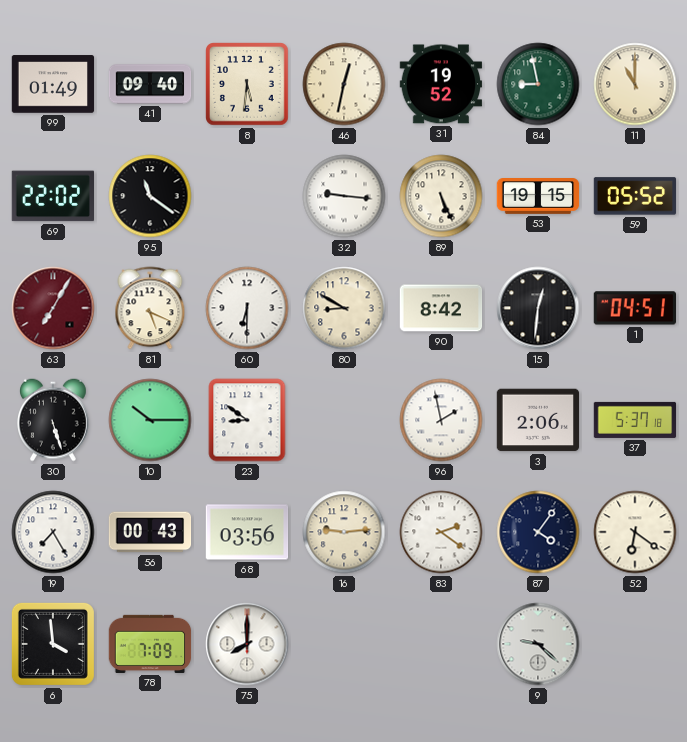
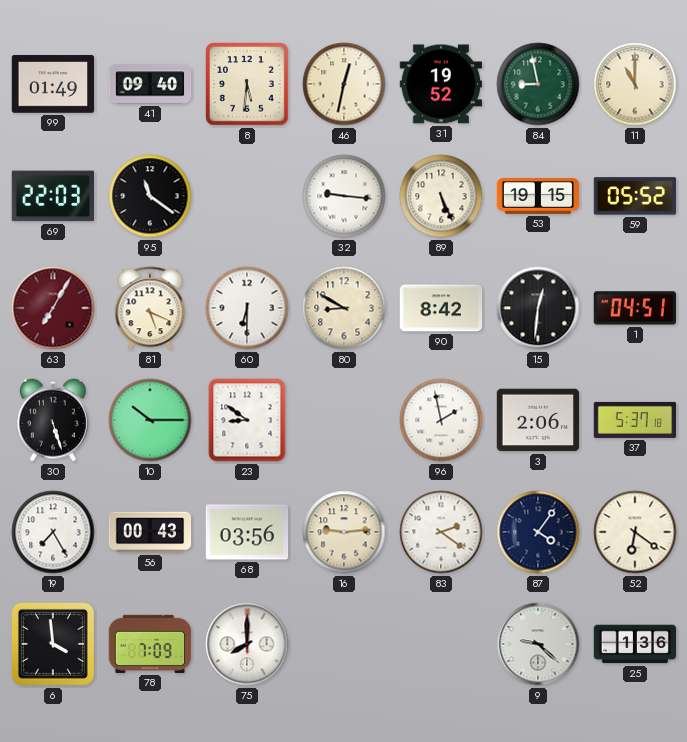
69: 22:02 -> 22:03 (52, 196)
25: none -> 1:36 (635, 644)
